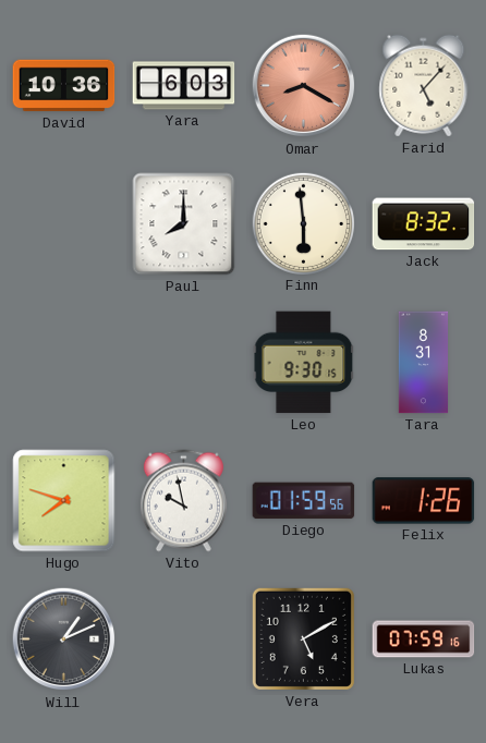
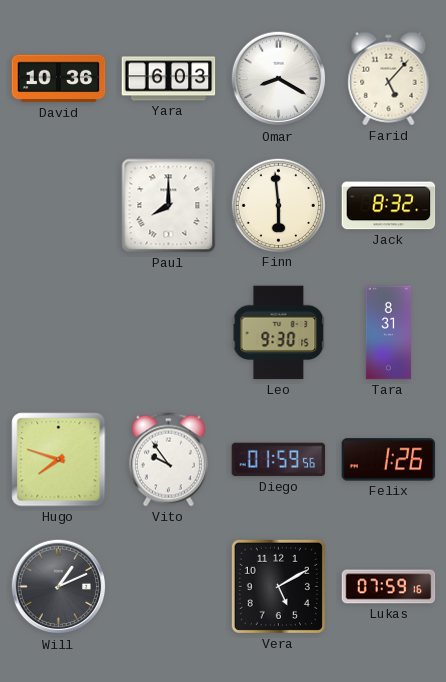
Omar dial: salmon -> white (279, 79)
Vito: 9:58 -> 9:54 (168, 460)
